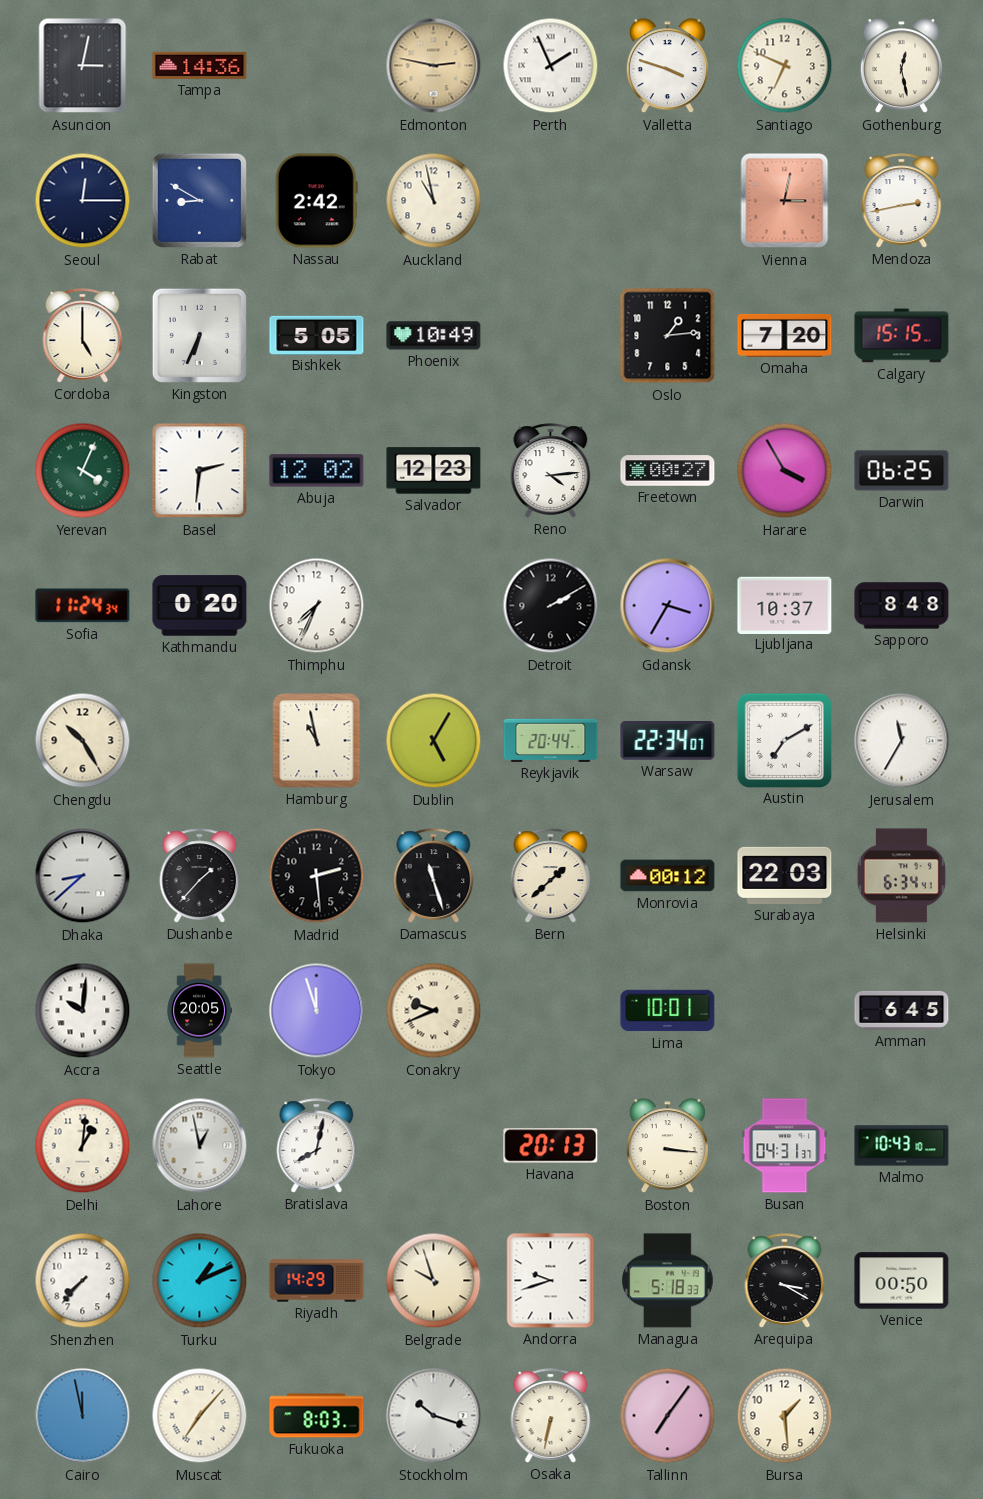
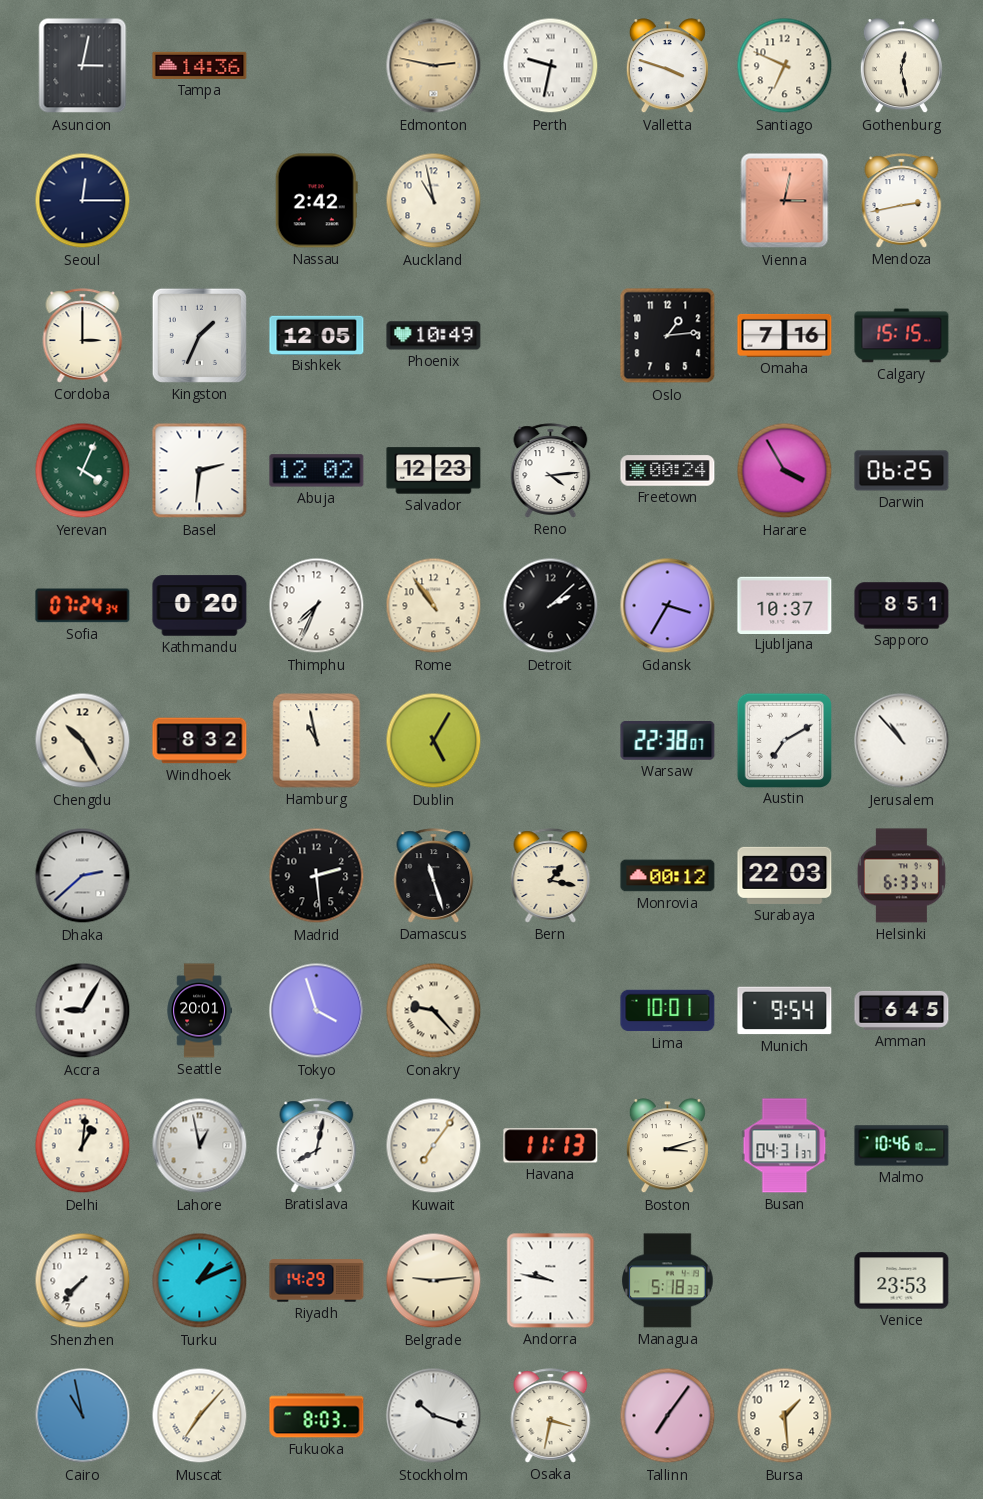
Perth: 1:56 -> 9:32 (551, 66)
Rabat: 8:50 -> none (199, 200)
Cordoba: 5:00 -> 3:00 (83, 336)
Kingston: 6:34 -> 1:34 (199, 335)
Bishkek: 5:05 -> 12:05 (317, 335)
Omaha: 7:20 -> 7:16 (785, 335)
Freetown: 00:27 -> 00:24 (668, 471)
Sofia: 11:24 -> 07:24 (83, 606)
Rome: none -> 10:54 (434, 606)
Detroit: 2:10 -> 2:08 (551, 606)
Sapporo: 8:48 -> 8:51 (902, 606)
Windhoek: none -> 8:32 (200, 741)
Reykjavik: 20:44 -> none (551, 740)
Warsaw: 22:34 -> 22:38 (668, 741)
Jerusalem: 11:35 -> 10:53 (902, 741)
Dhaka: 8:38 -> 2:38 (83, 876)
Dushanbe: 1:37 -> none (200, 876)
Bern: 1:38 -> 1:17 (551, 876)
Helsinki: 6:34 -> 6:33 (901, 876)
Accra: 10:01 -> 9:05 (83, 1011)
Seattle: 20:05 -> 20:01 (199, 1011)
Tokyo: 11:57 -> 3:57 (317, 1011)
Conakry: 9:41 -> 9:23 (434, 1011)
Munich: none -> 9:54 (785, 1011)
Kuwait: none -> 7:06 (434, 1146)
Havana: 20:13 -> 11:13 (551, 1146)
Boston: 3:16 -> 3:12 (667, 1146)
Malmo: 10:43 -> 10:46 (902, 1146)
Belgrade: 9:57 -> 9:14 (434, 1281)
Andorra: 9:42 -> 9:47 (551, 1281)
Arequipa: 3:20 -> none (785, 1281)
Venice: 00:50 -> 23:53 (902, 1281)
Cairo: 11:58 -> 10:58 (83, 1416)
Osaka: 6:32 -> 3:32 (551, 1416)
